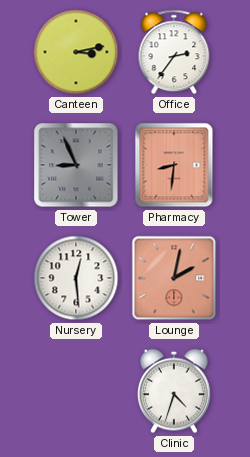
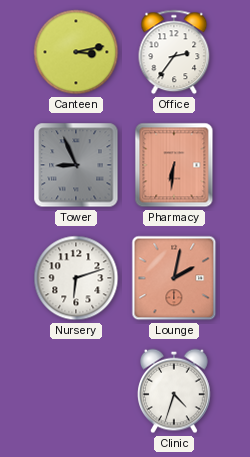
Pharmacy: 8:31 -> 6:31 (174, 165)
Nursery: 12:29 -> 6:12 (76, 278)
